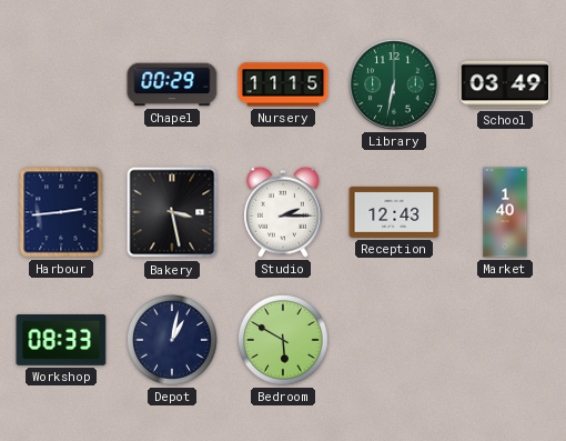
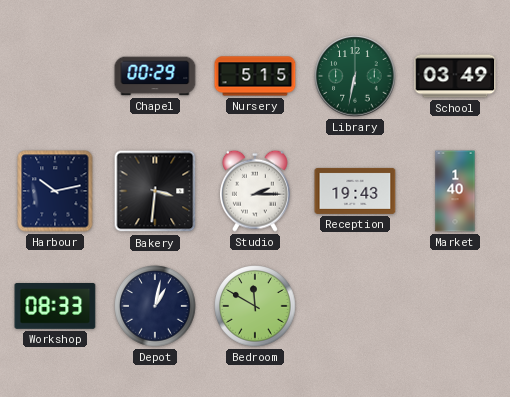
Nursery: 11:15 -> 5:15 (255, 76)
Harbour: 2:44 -> 10:13 (55, 191)
Bakery: 3:28 -> 3:31 (155, 191)
Reception: 12:43 -> 19:43 (355, 191)
Bedroom: 5:50 -> 11:50 (255, 306)
